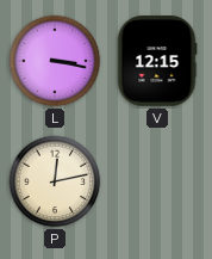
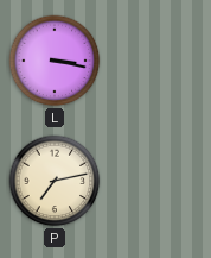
V: 12:15 -> none (157, 61)
P: 12:13 -> 7:13 (55, 181)
